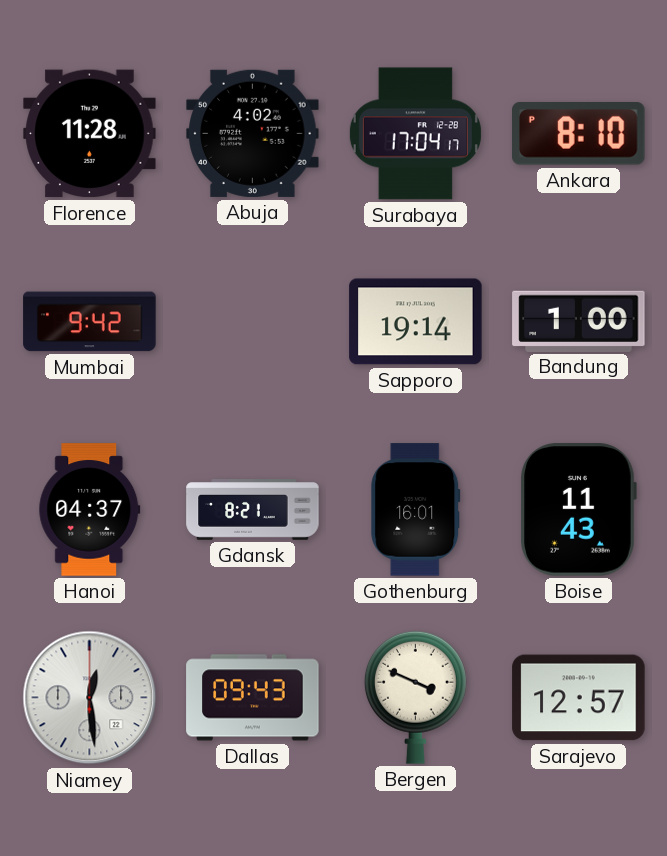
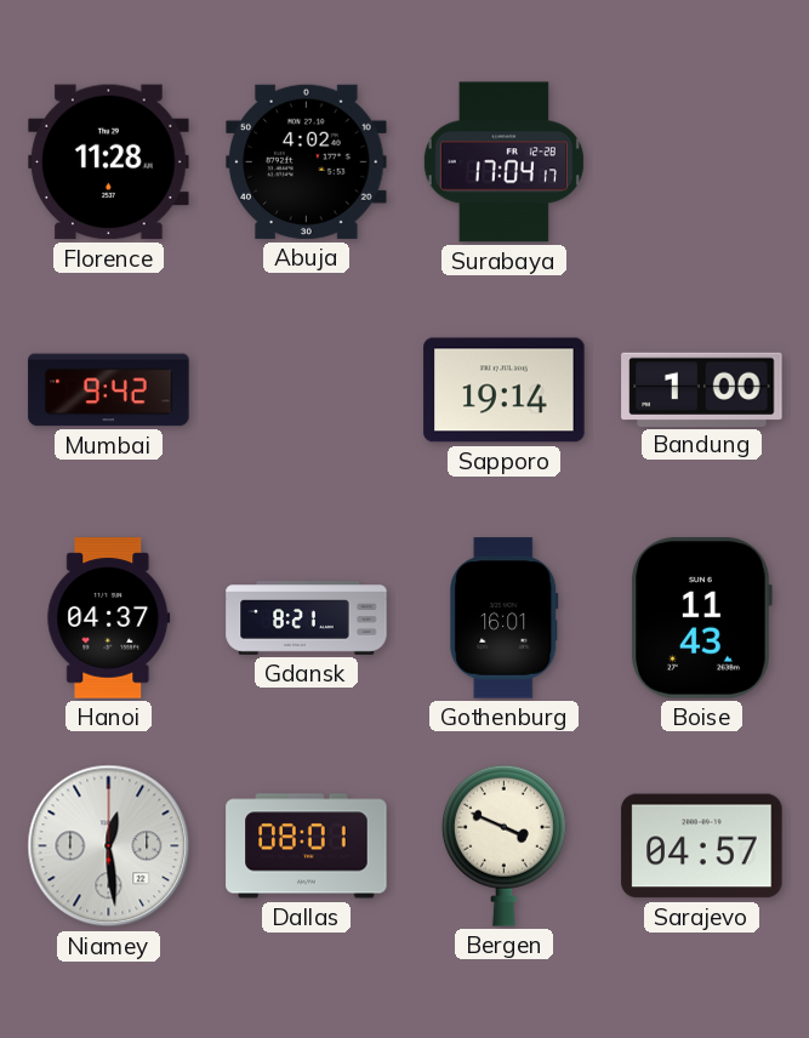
Ankara: 8:10 -> none (579, 134)
Dallas: 09:43 -> 08:01 (307, 846)
Sarajevo: 12:57 -> 04:57 (702, 846)
